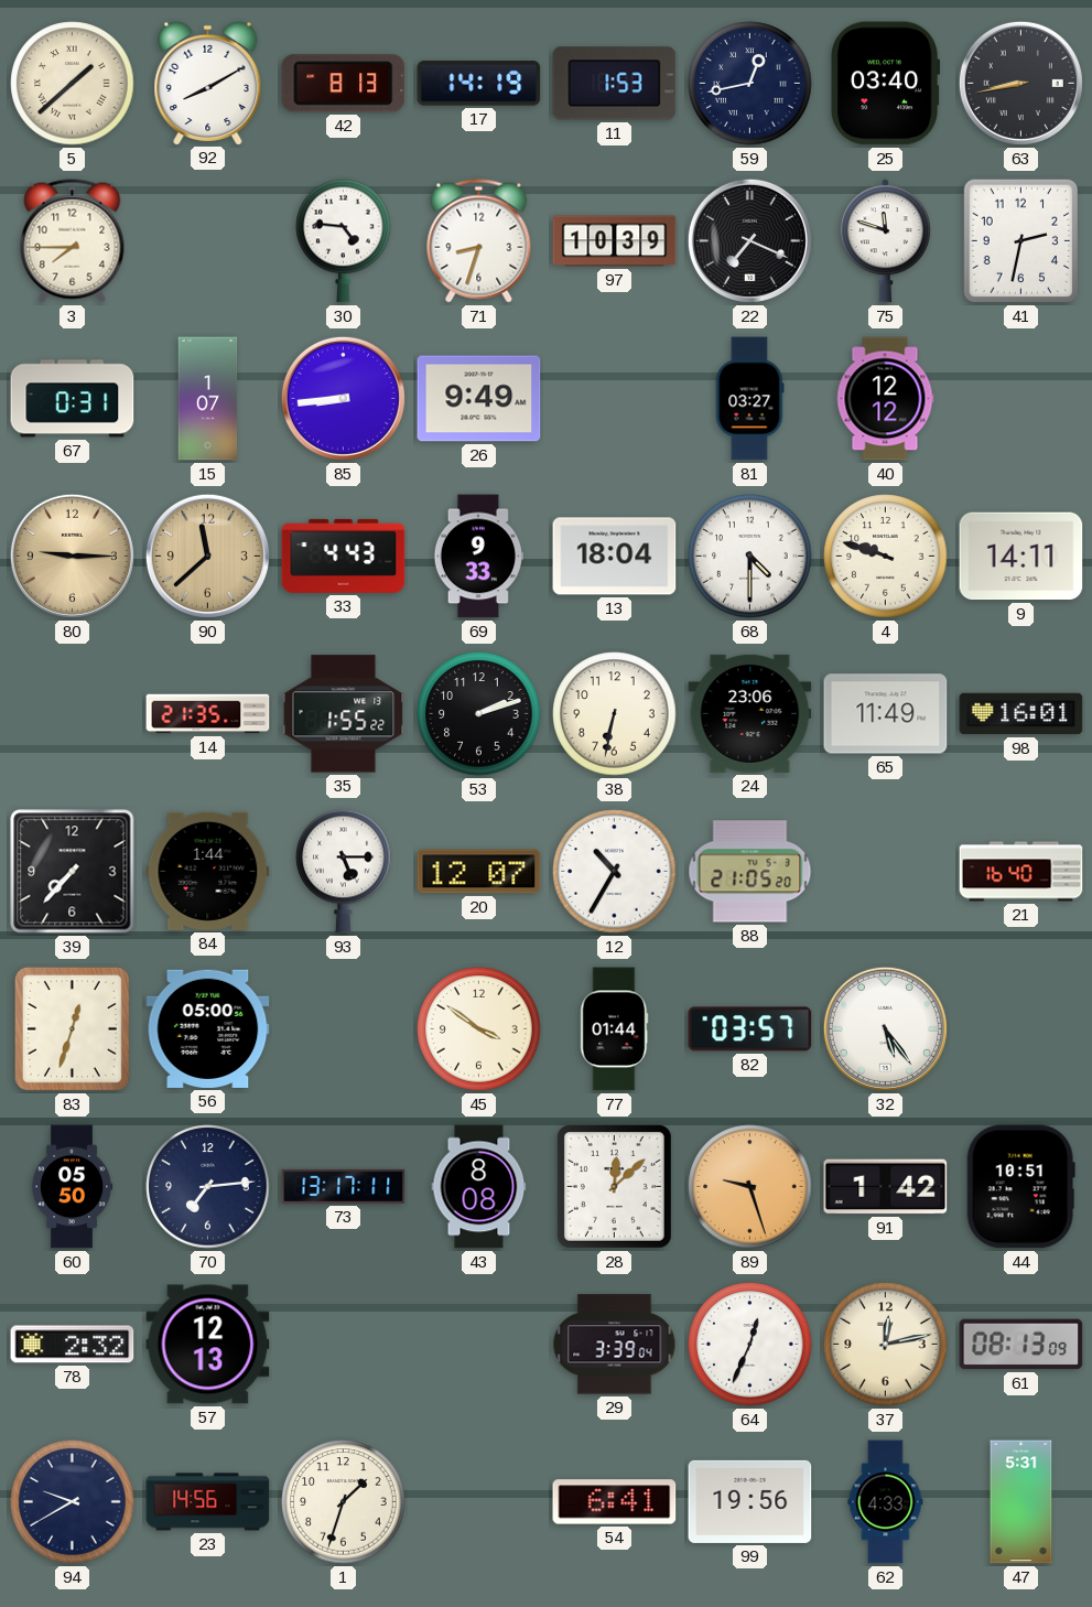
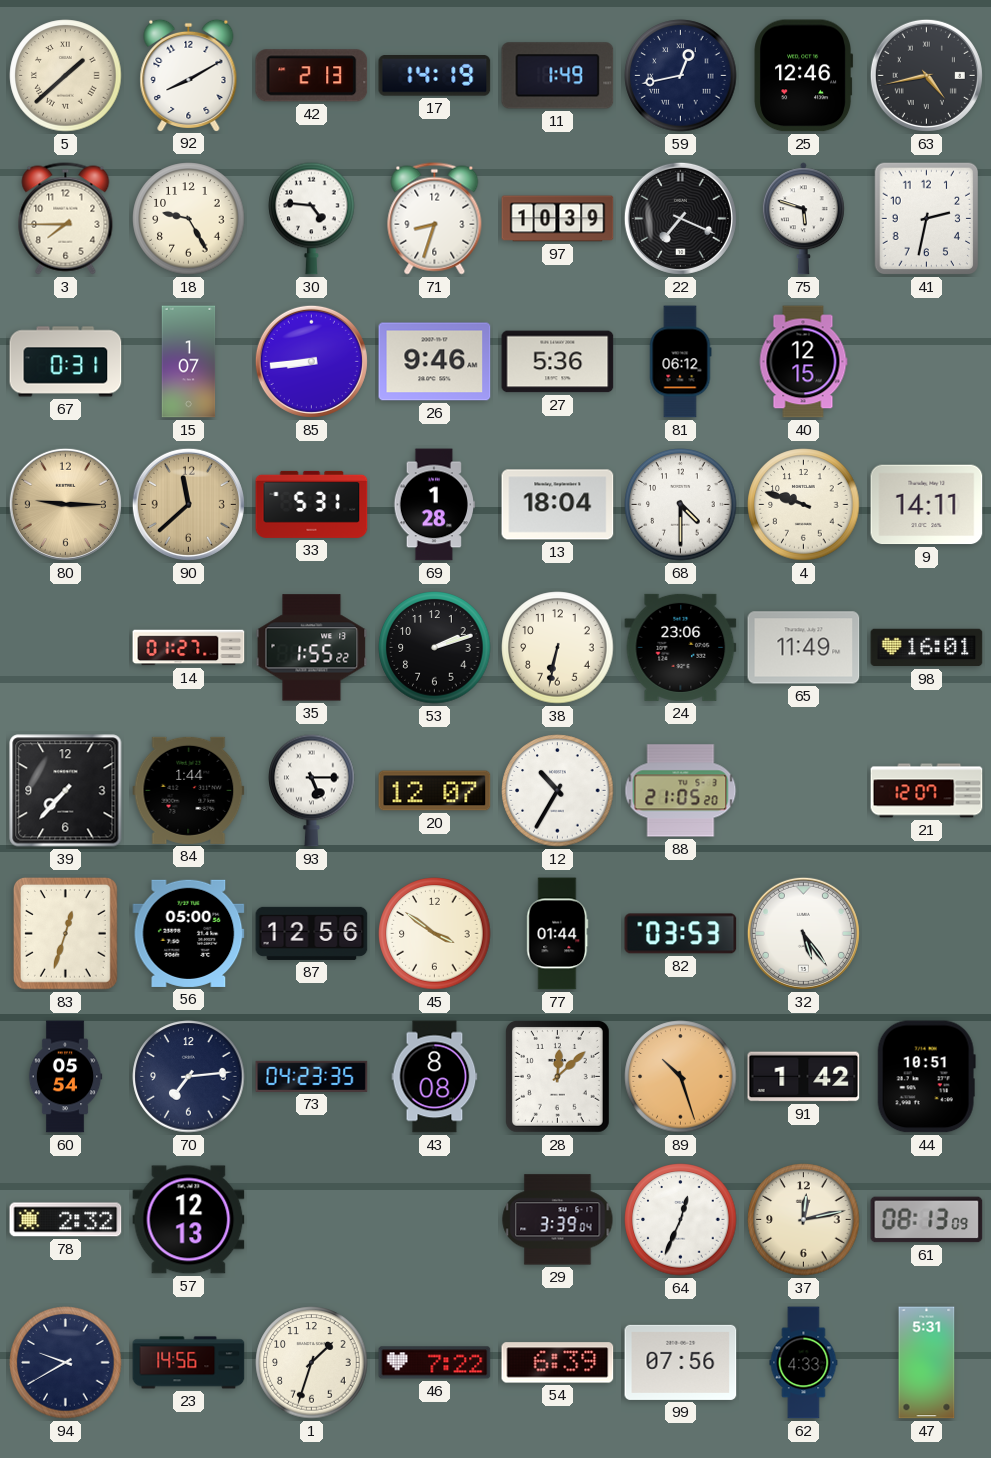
42: 8:13 -> 2:13 (312, 76)
11: 1:53 -> 1:49 (558, 76)
25: 03:40 -> 12:46 (804, 76)
63: 8:43 -> 4:43 (926, 75)
18: none -> 9:25 (189, 219)
75: 11:48 -> 5:48 (803, 219)
26: 9:49 -> 9:46 (435, 362)
27: none -> 5:36 (558, 362)
81: 03:27 -> 06:12 (680, 362)
40: 12:12 -> 12:15 (803, 362)
33: 4:43 -> 5:31 (312, 504)
69: 9:33 -> 1:28 (434, 505)
14: 21:35 -> 01:27 (189, 648)
21: 16:40 -> 12:07 (927, 791)
87: none -> 12:56 (312, 933)
82: 03:57 -> 03:53 (681, 934)
60: 05:50 -> 05:54 (65, 1077)
73: 13:17 -> 04:23 (312, 1076)
89: 9:27 -> 10:27 (681, 1077)
46: none -> 7:22 (435, 1363)
54: 6:41 -> 6:39 (558, 1363)
99: 19:56 -> 07:56 (681, 1362)
